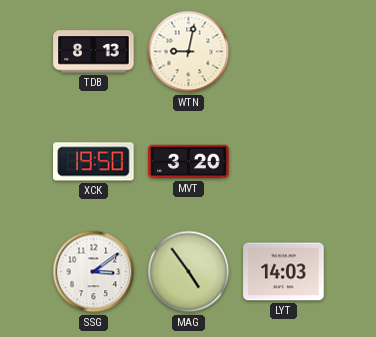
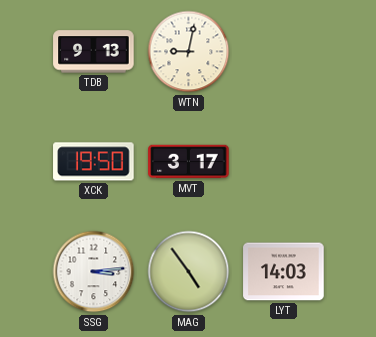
TDB: 8:13 -> 9:13 (94, 52)
MVT: 3:20 -> 3:17 (189, 162)
SSG: 3:09 -> 3:14 (94, 272)
